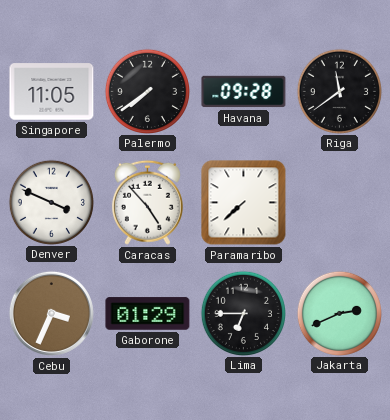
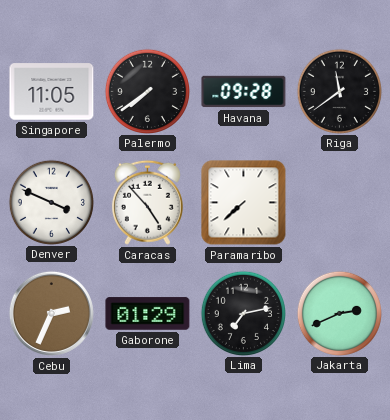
Cebu: 3:34 -> 2:34 (51, 313)
Lima: 6:45 -> 7:13 (243, 313)
